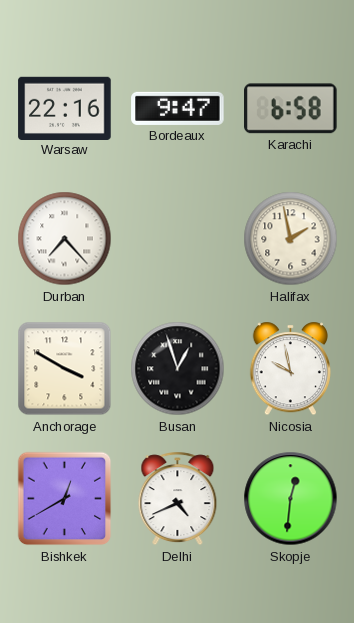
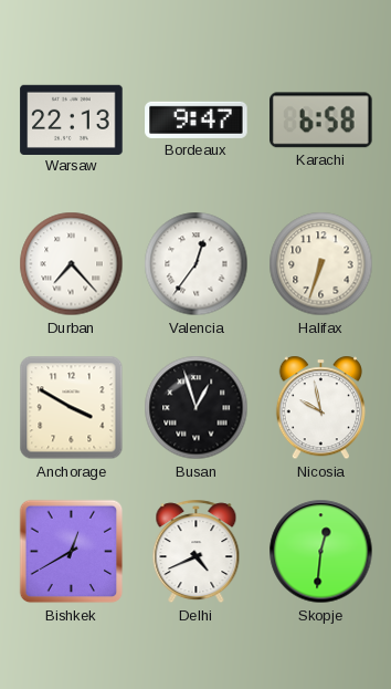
Warsaw: 22:16 -> 22:13 (72, 119)
Valencia: none -> 12:36 (197, 264)
Halifax: 1:58 -> 6:33 (321, 264)
